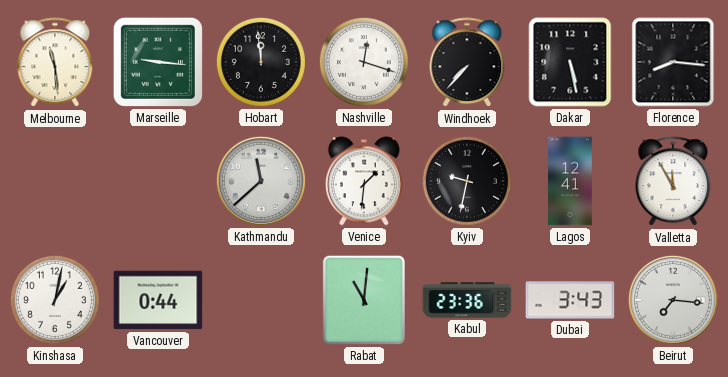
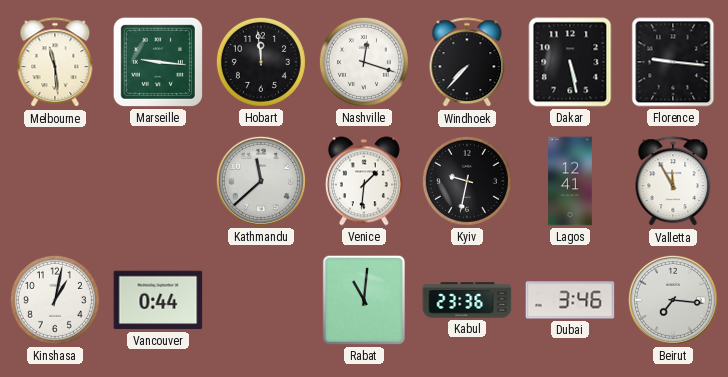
Florence: 8:16 -> 9:16 (673, 62)
Dubai: 3:43 -> 3:46 (570, 300)
